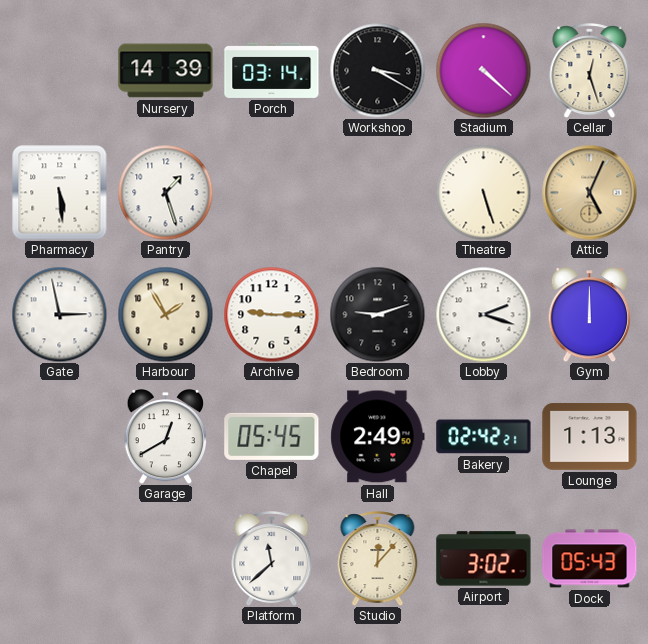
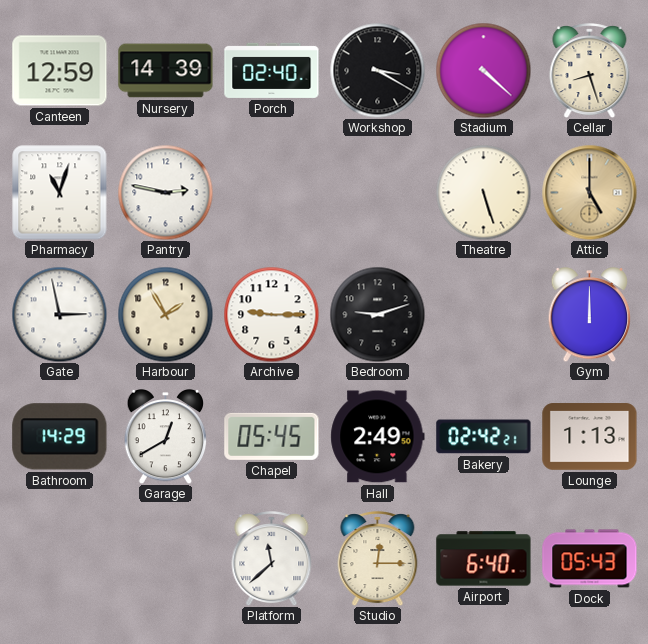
Canteen: none -> 12:59 (60, 71)
Porch: 03:14 -> 02:40 (272, 70)
Cellar: 12:27 -> 8:27 (590, 71)
Pharmacy: 5:29 -> 11:03 (60, 193)
Pantry: 1:27 -> 2:47 (165, 192)
Attic: 5:04 -> 5:00 (589, 192)
Lobby: 2:18 -> none (483, 314)
Bathroom: none -> 14:29 (60, 437)
Studio: 12:07 -> 12:15 (378, 559)
Airport: 3:02 -> 6:40 (484, 559)
